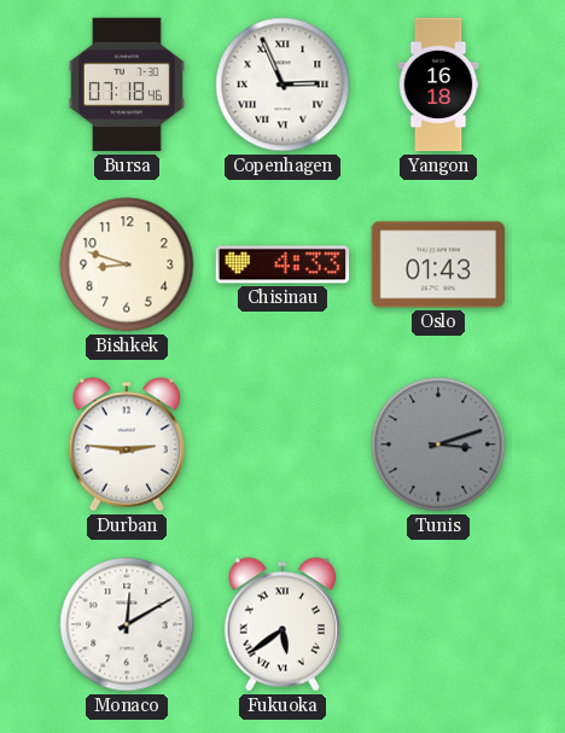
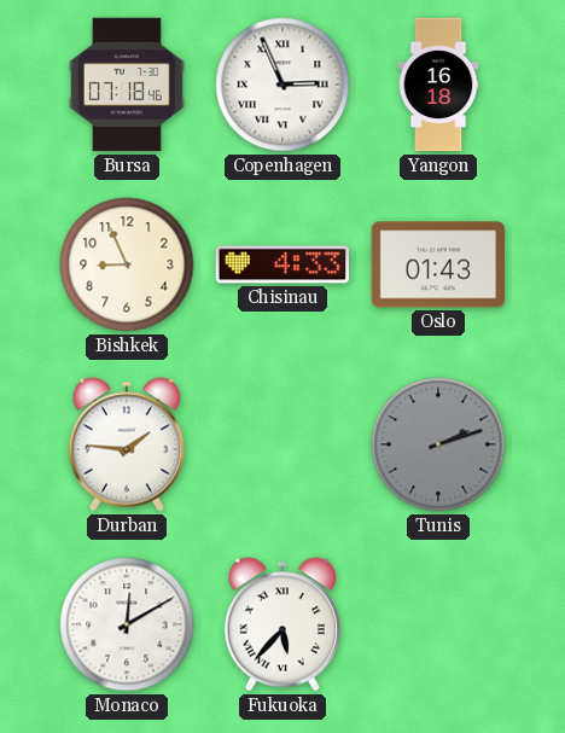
Bishkek: 8:48 -> 8:56 (127, 264)
Durban: 2:46 -> 1:46 (126, 444)
Tunis: 3:12 -> 2:12 (438, 444)
Fukuoka: 5:39 -> 5:37 (281, 624)
